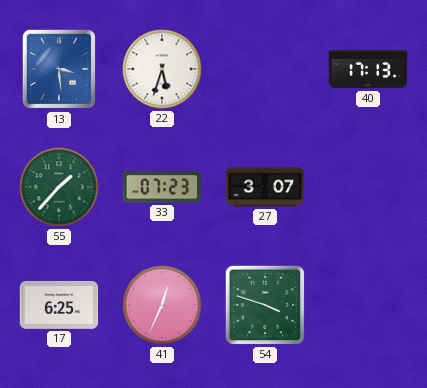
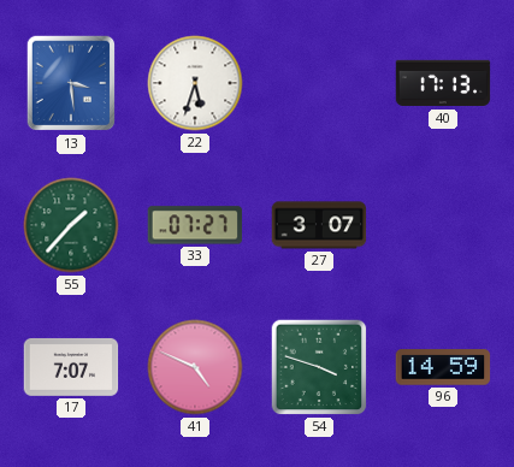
33: 07:23 -> 07:27 (195, 225)
17: 6:25 -> 7:07 (71, 367)
41: 12:34 -> 4:49 (195, 367)
96: none -> 14:59 (443, 367)
